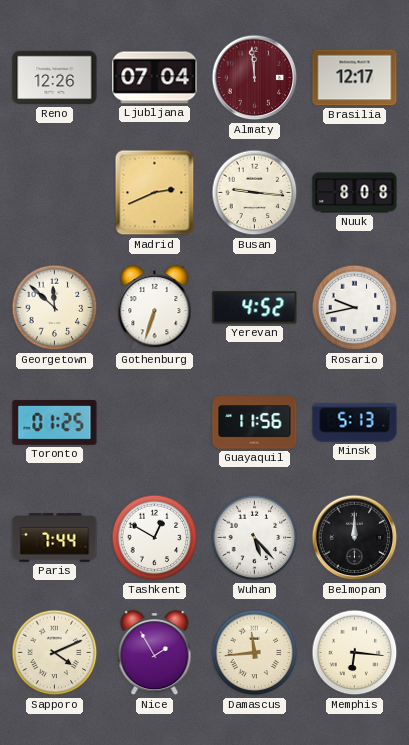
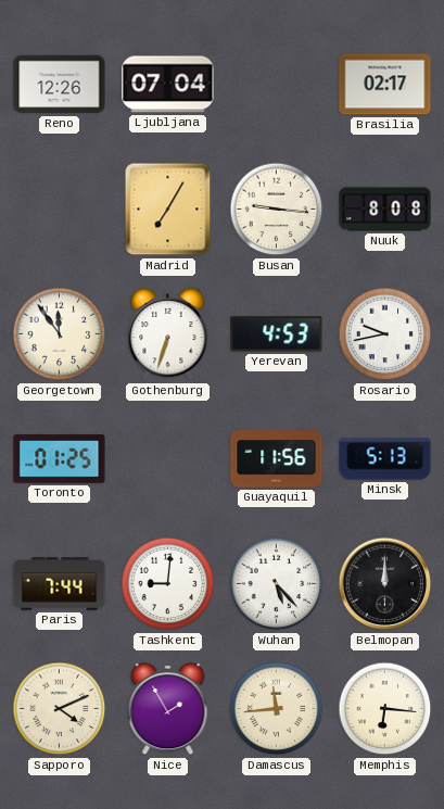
Almaty: 11:59 -> none (255, 78)
Brasilia: 12:17 -> 02:17 (385, 85)
Madrid: 2:41 -> 7:05 (168, 210)
Georgetown: 11:52 -> 11:54 (60, 334)
Yerevan: 4:52 -> 4:53 (277, 334)
Tashkent: 12:50 -> 9:01 (168, 584)
